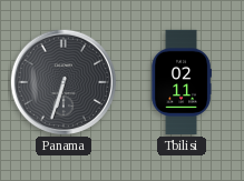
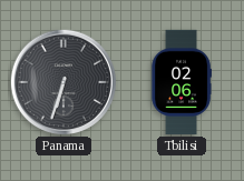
Tbilisi: 02:11 -> 02:06 (182, 82)
